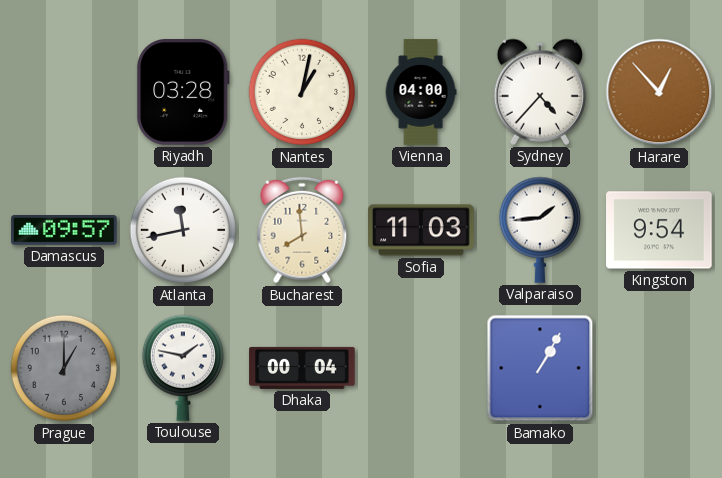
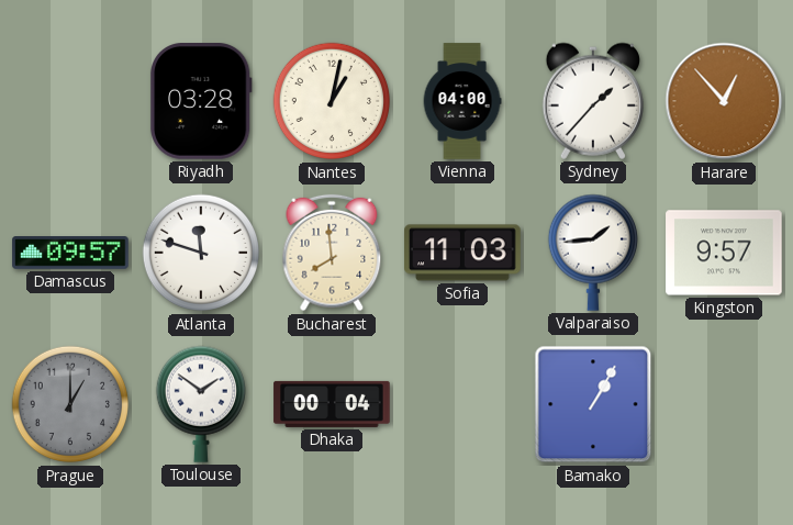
Sydney: 4:37 -> 1:37 (592, 101)
Atlanta: 11:43 -> 11:48 (201, 253)
Kingston: 9:54 -> 9:57 (724, 253)
Toulouse: 1:47 -> 1:51 (200, 404)
